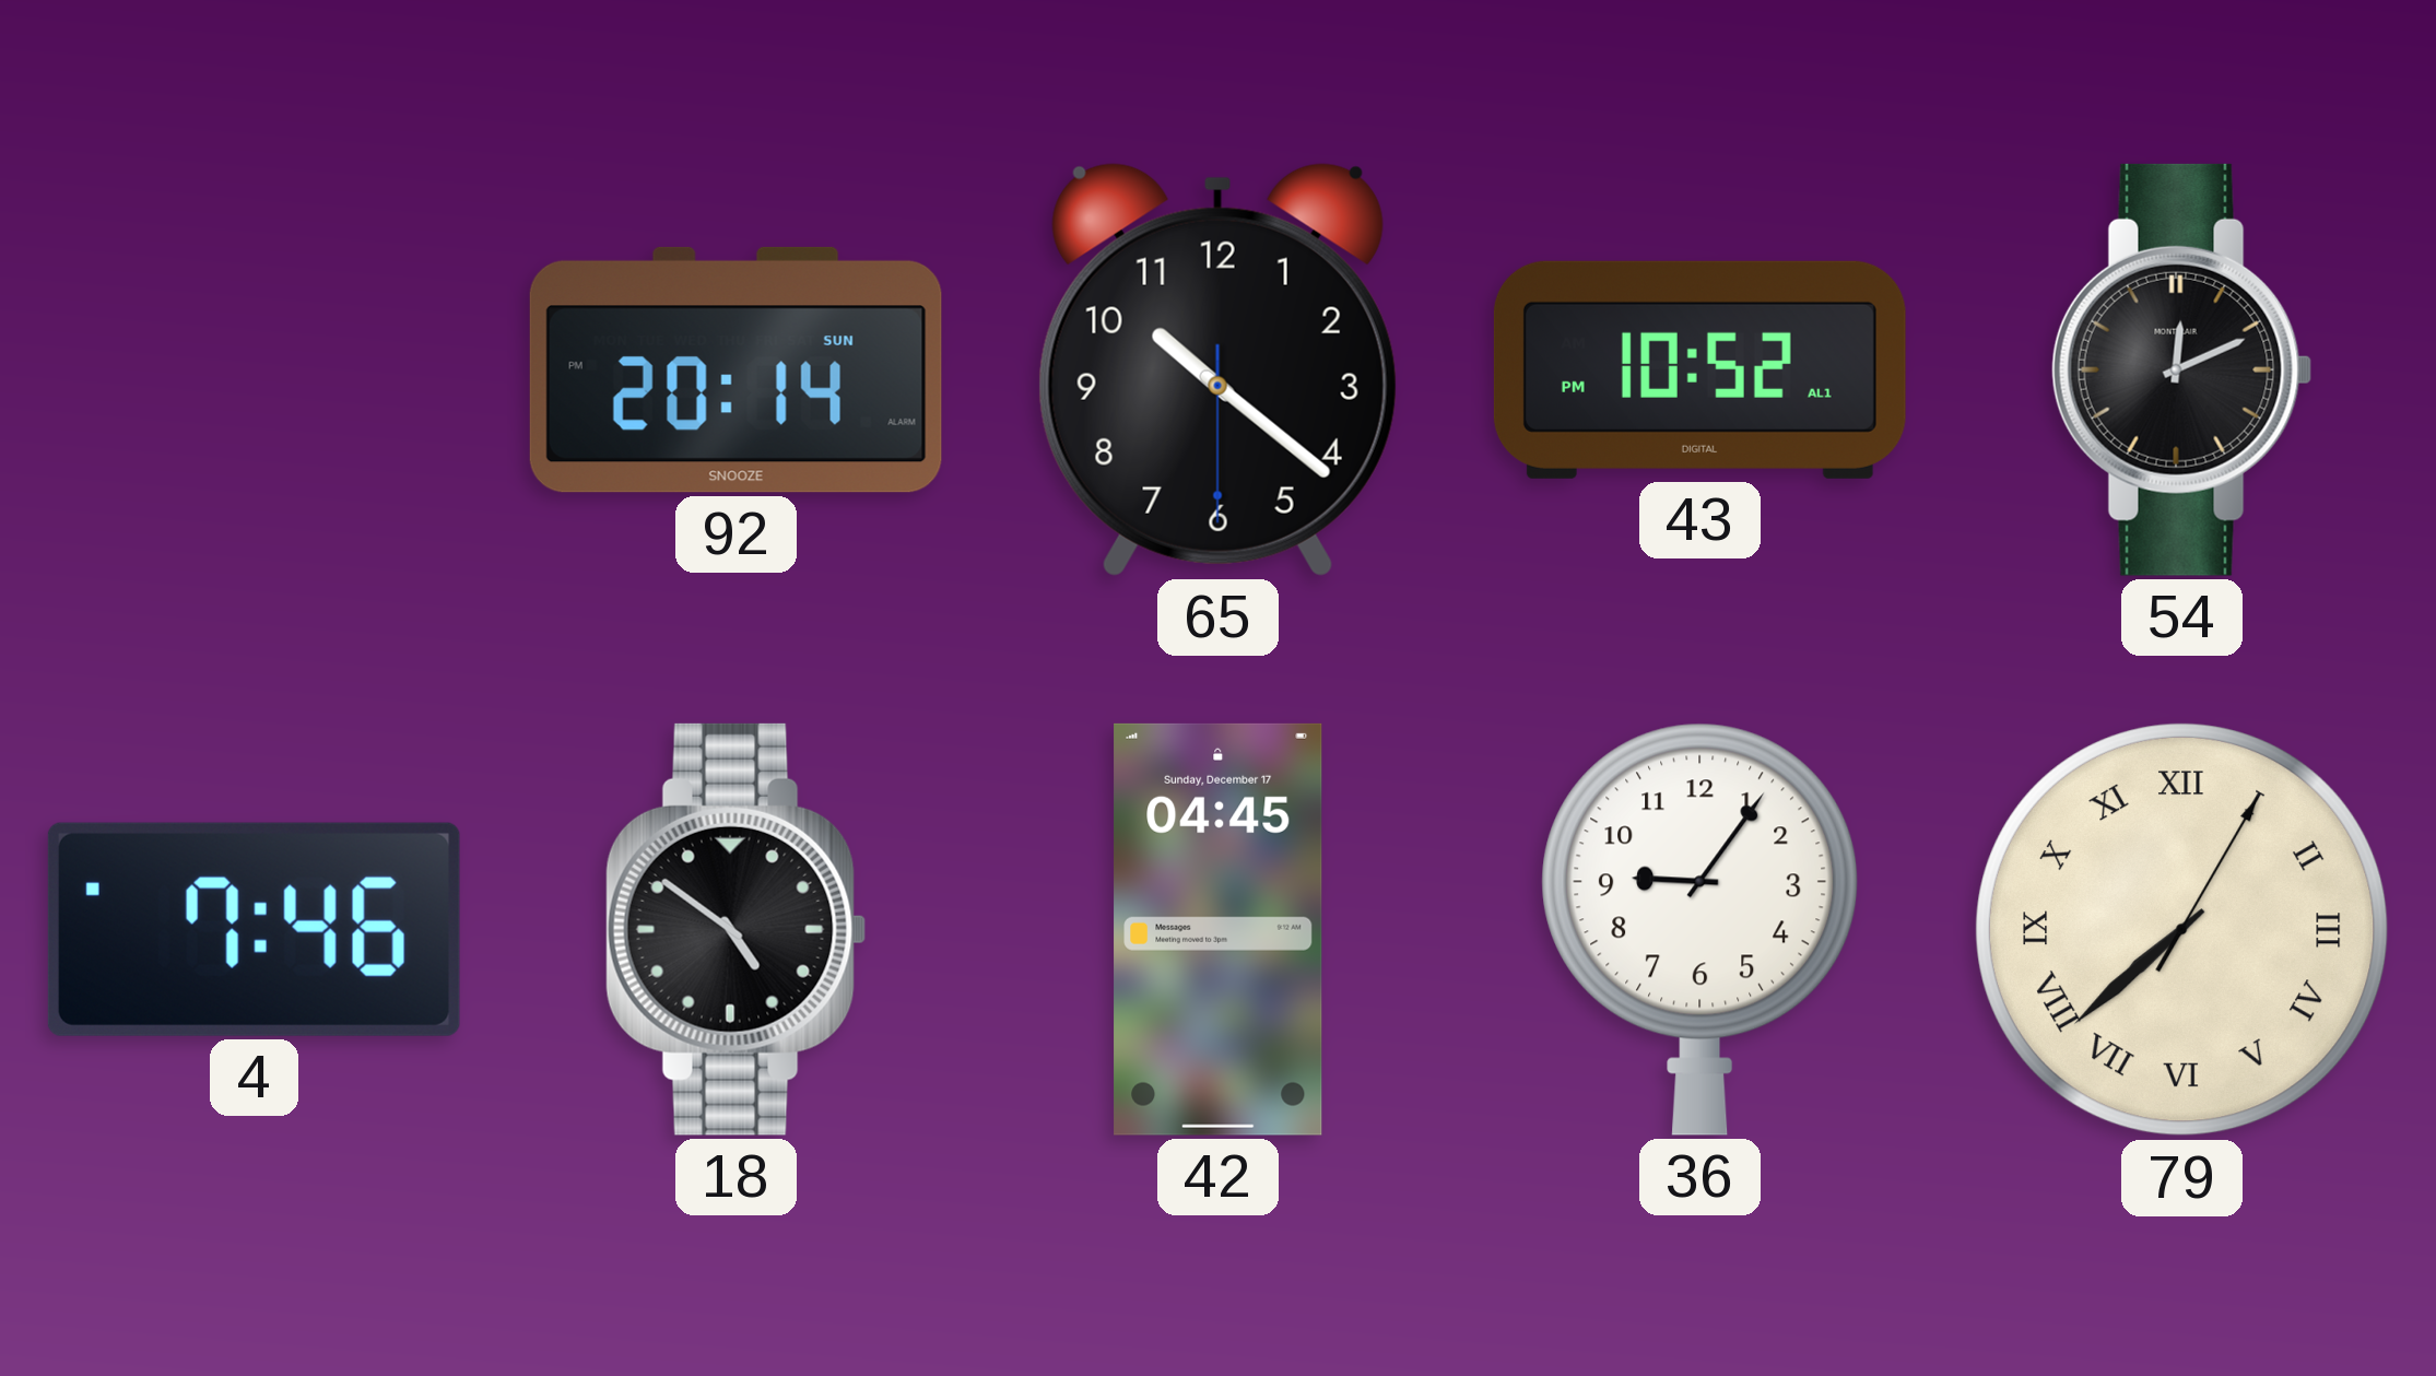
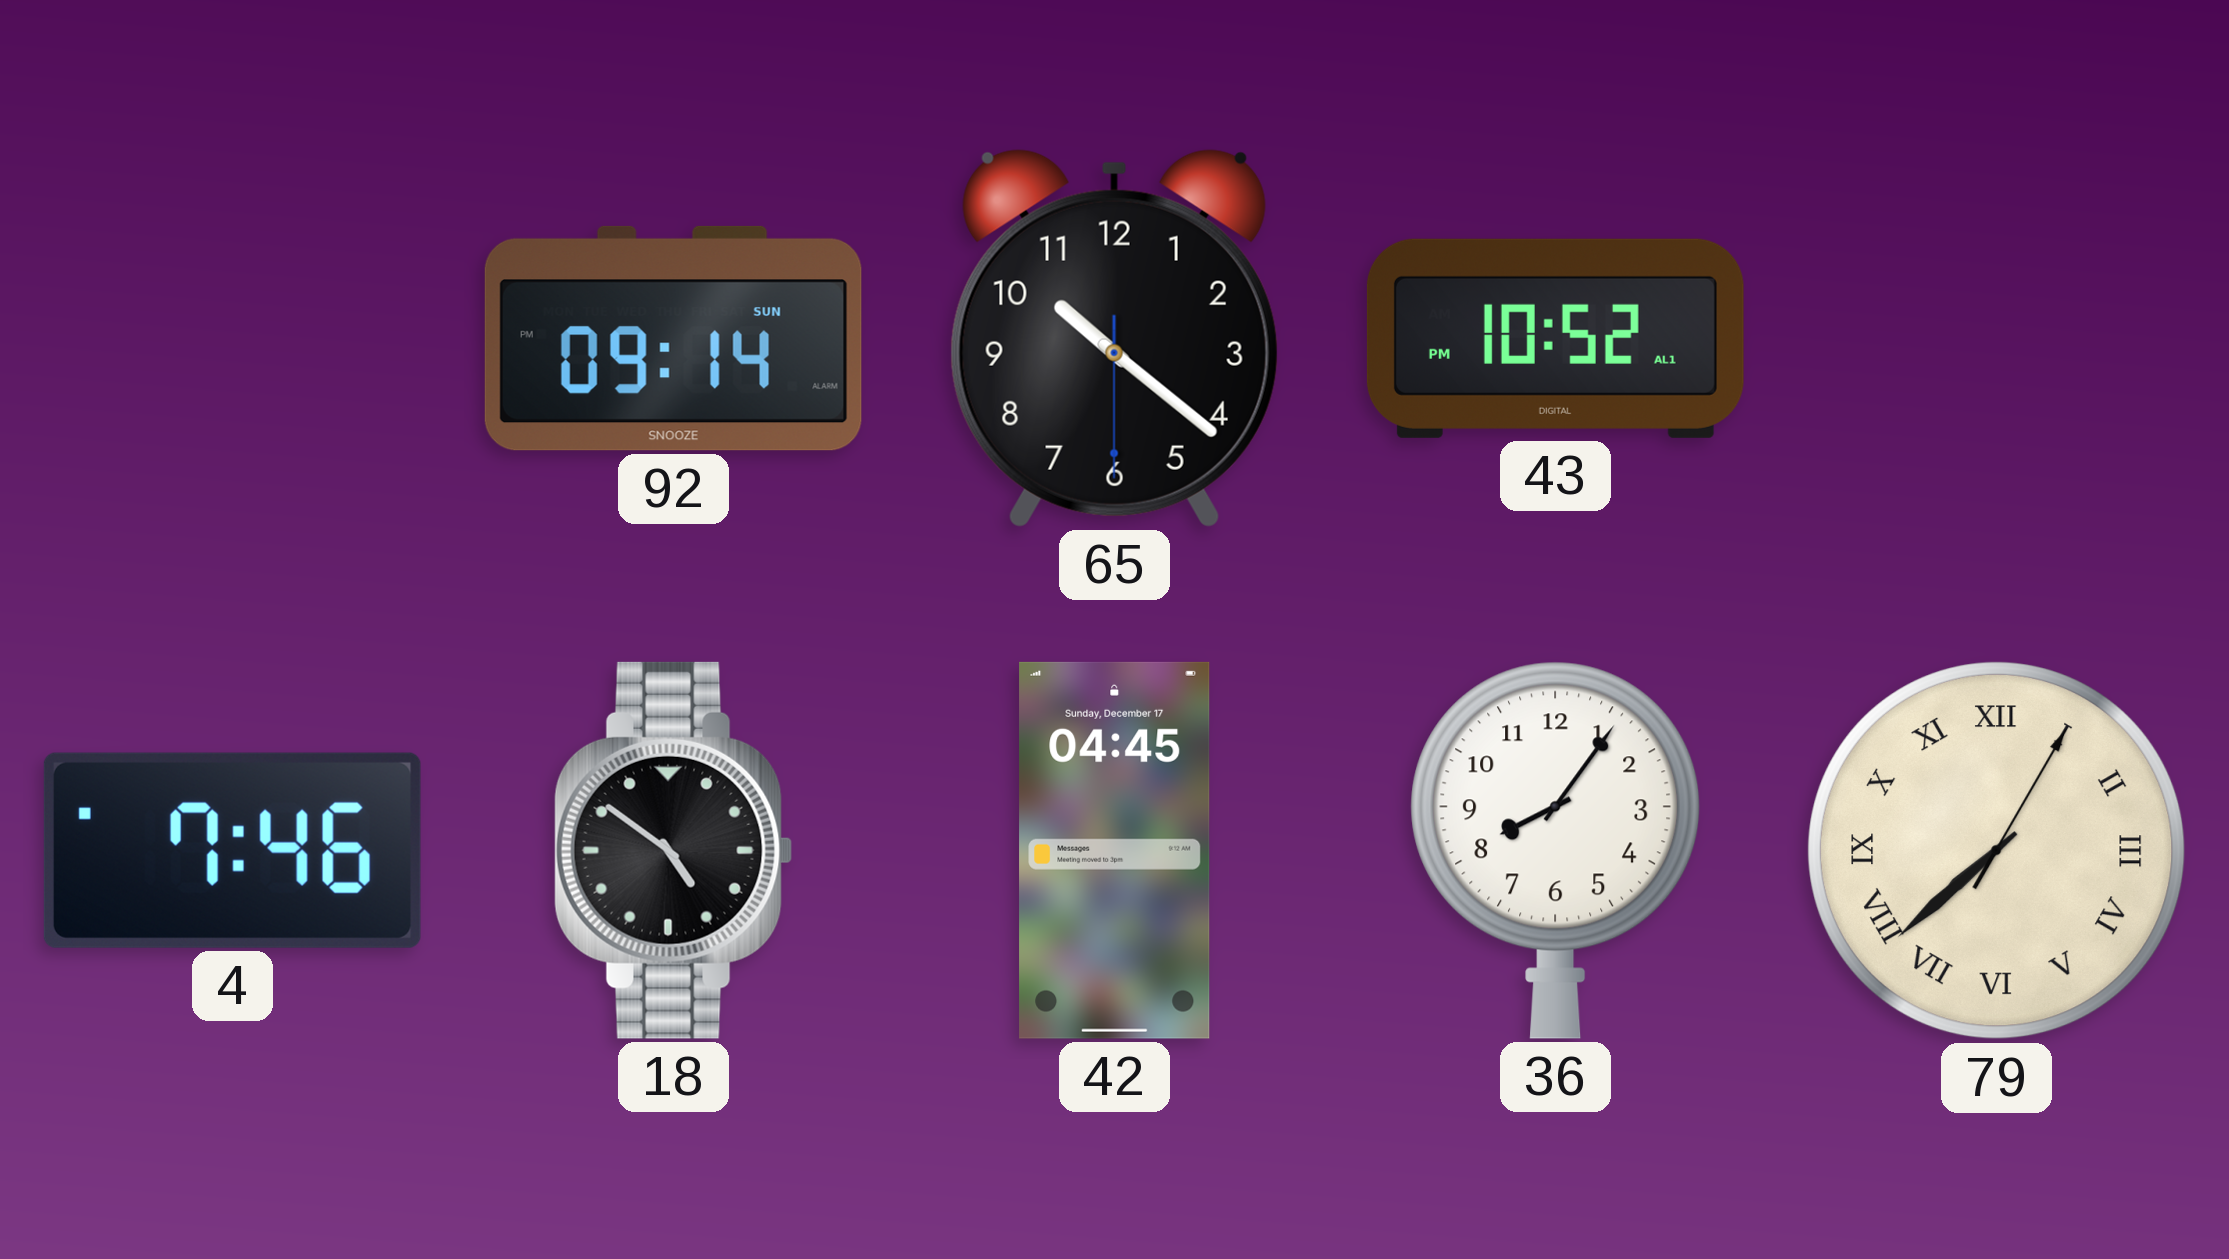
92: 20:14 -> 09:14 (673, 338)
54: 12:11 -> none (2182, 369)
36: 9:06 -> 8:06 (1556, 850)
